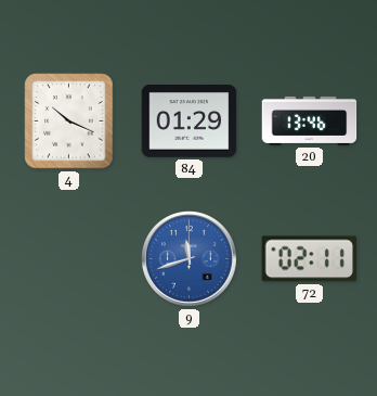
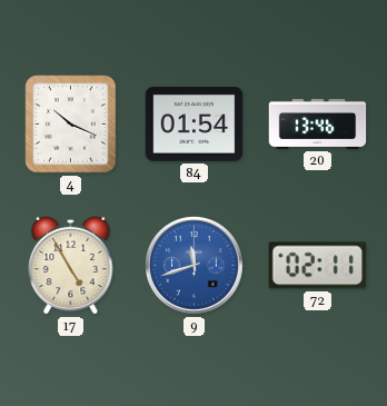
84: 01:29 -> 01:54 (195, 125)
17: none -> 4:55 (71, 265)
